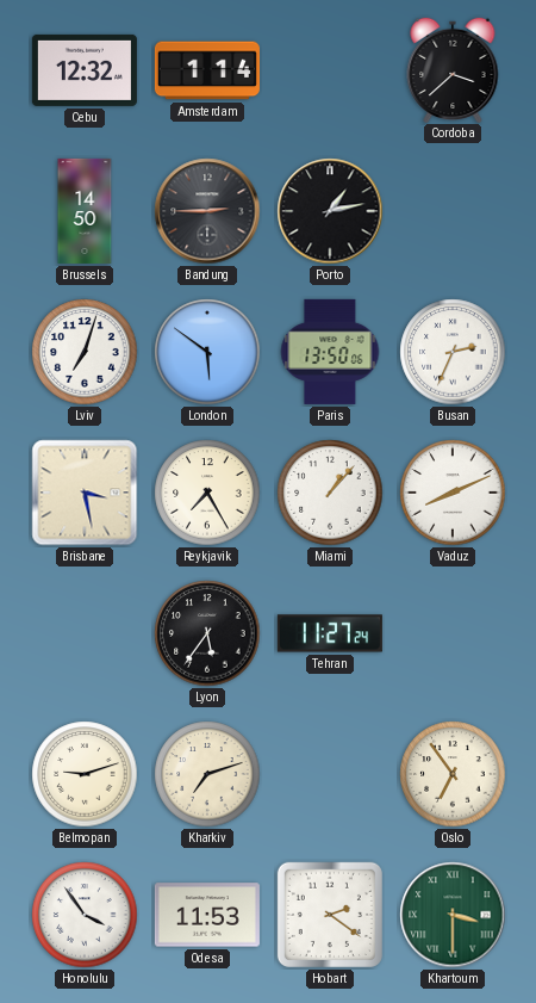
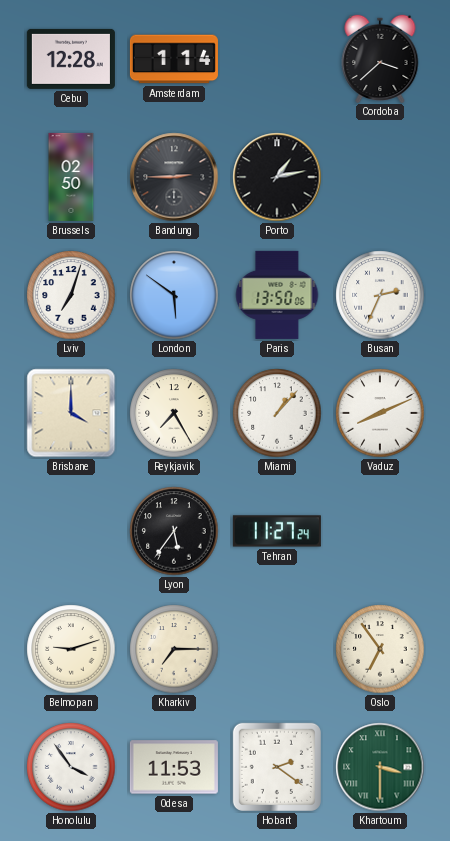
Cebu: 12:32 -> 12:28 (71, 59)
Brussels: 14:50 -> 02:50 (71, 177)
Brisbane: 3:28 -> 4:00 (71, 413)
Kharkiv: 7:12 -> 7:15 (174, 649)
